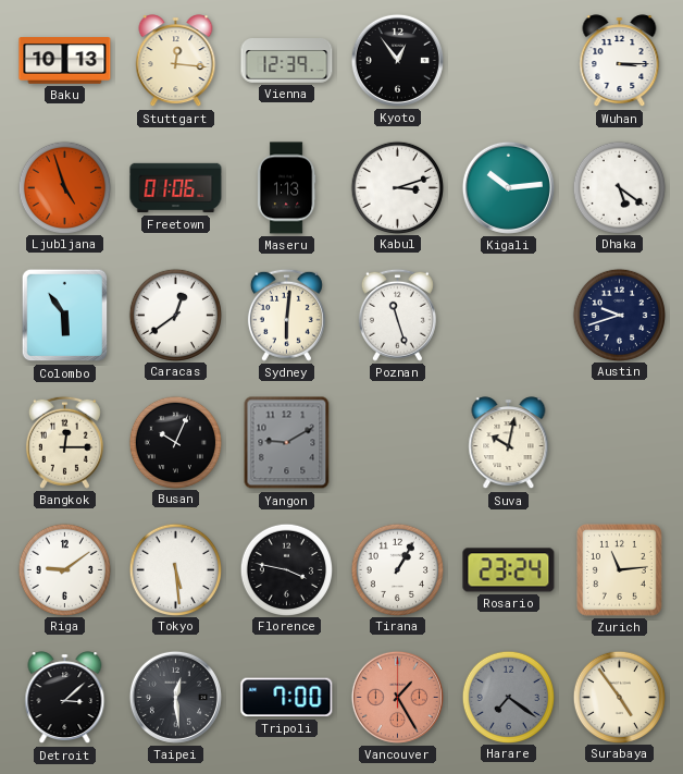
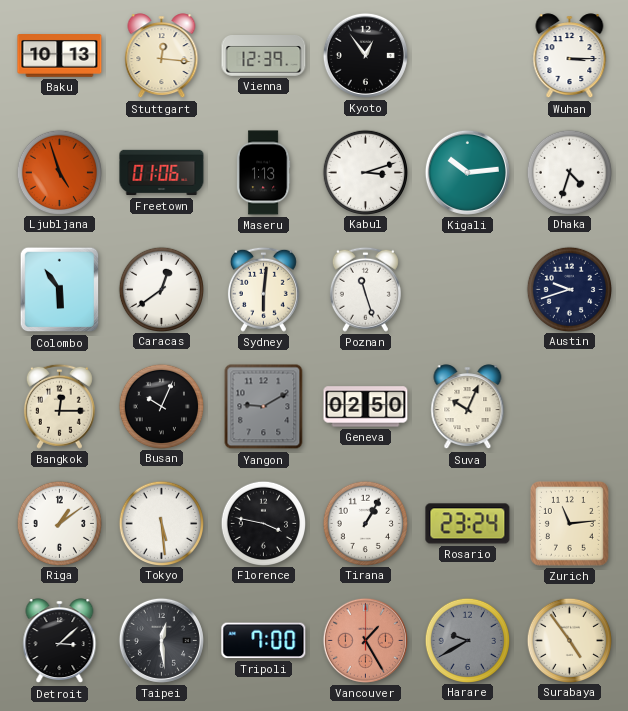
Dhaka: 5:21 -> 4:33 (569, 172)
Geneva: none -> 02:50 (366, 407)
Suva: 10:02 -> 10:04 (468, 407)
Riga: 9:09 -> 1:09 (59, 523)
Harare: 7:21 -> 9:40 (467, 640)
